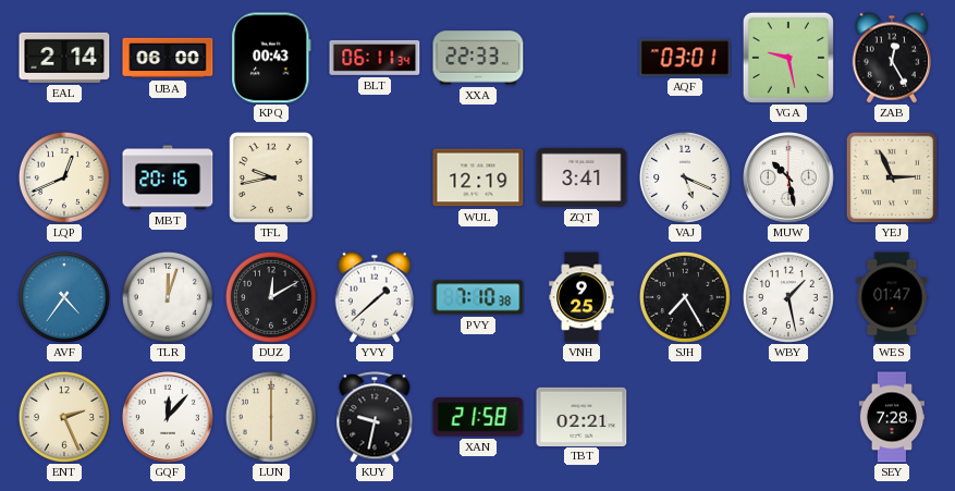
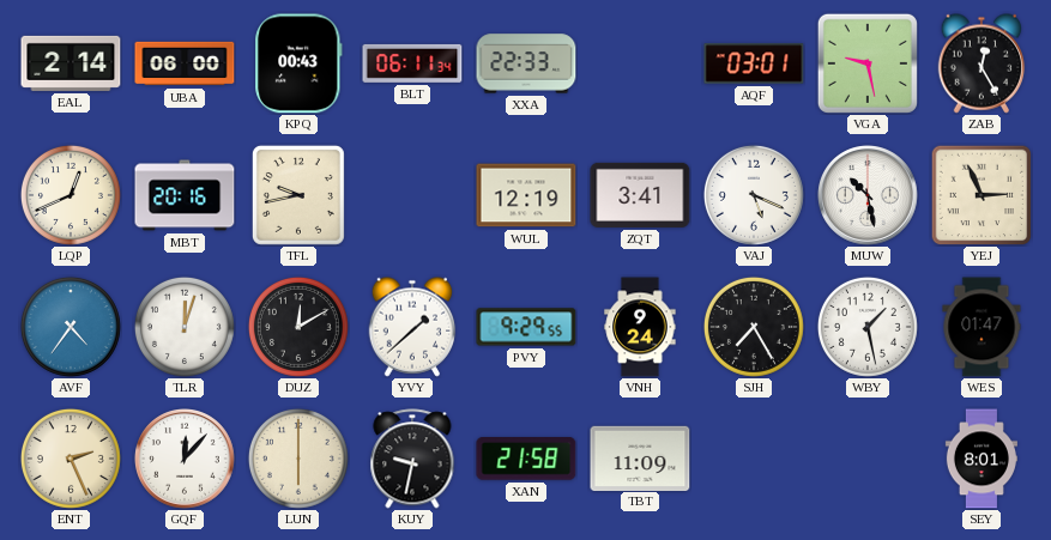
PVY: 7:10 -> 9:29 (526, 327)
VNH: 9:25 -> 9:24 (640, 327)
TBT: 02:21 -> 11:09 (640, 457)
SEY: 7:28 -> 8:01 (981, 459)
